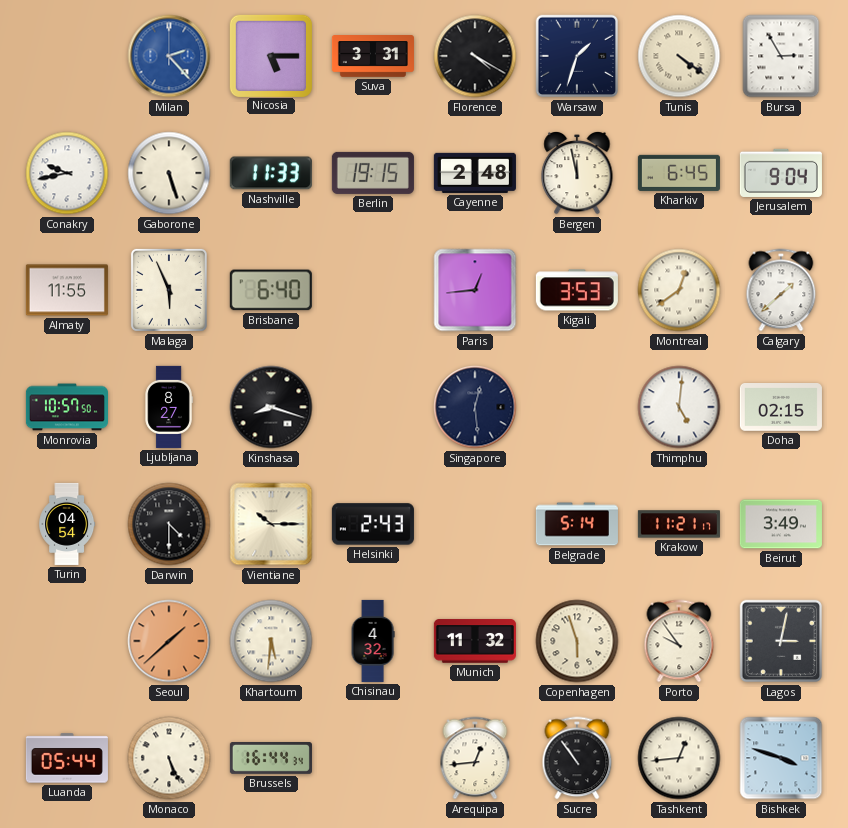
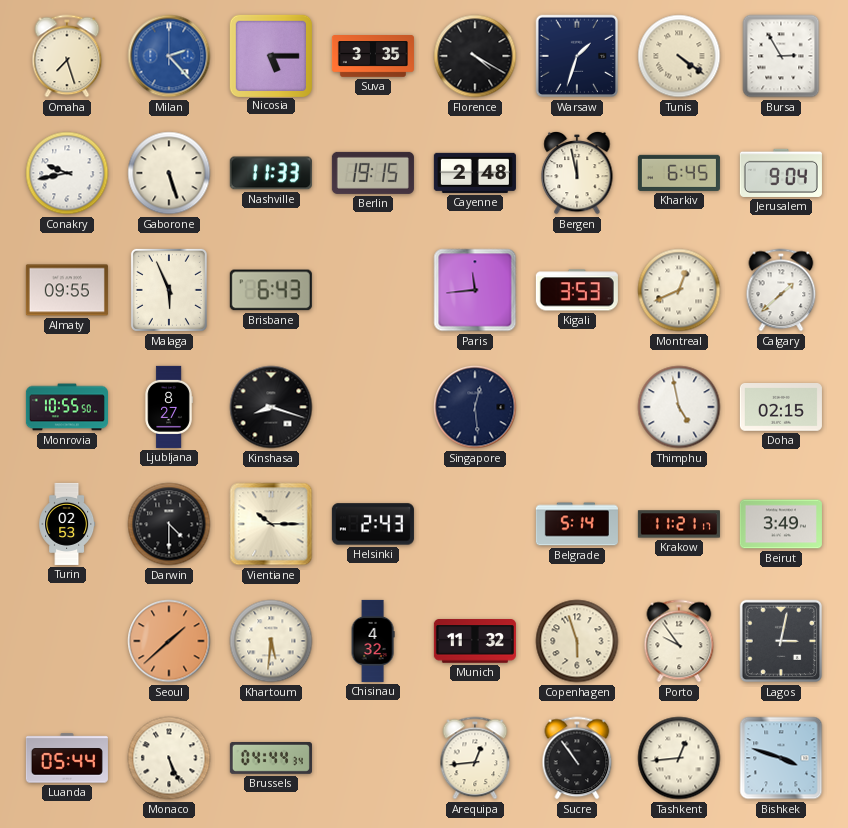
Omaha: none -> 7:27 (67, 56)
Suva: 3:31 -> 3:35 (373, 57)
Almaty: 11:55 -> 09:55 (67, 290)
Brisbane: 6:40 -> 6:43 (271, 290)
Paris: 12:44 -> 11:44 (475, 290)
Montreal: 12:39 -> 12:41 (679, 290)
Monrovia: 10:57 -> 10:55 (67, 407)
Thimphu: 5:01 -> 4:58 (679, 407)
Turin: 04:54 -> 02:53 (67, 524)
Brussels: 16:44 -> 04:44 (271, 759)
